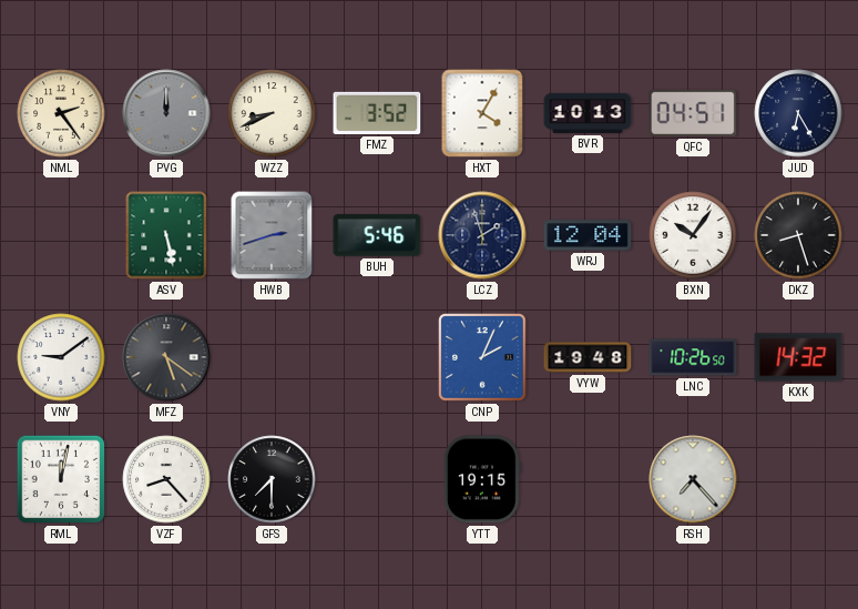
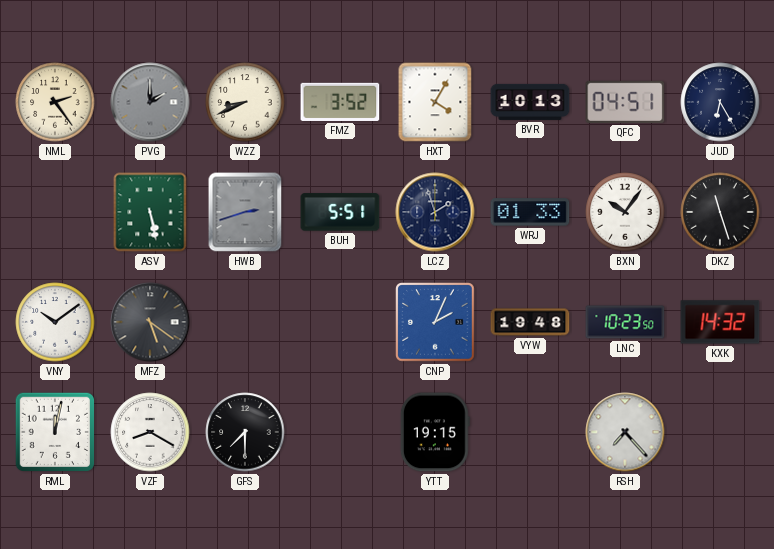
PVG: 12:00 -> 2:00 (150, 102)
BUH: 5:46 -> 5:51 (340, 212)
WRJ: 12:04 -> 01:33 (530, 212)
DKZ: 8:27 -> 11:27 (720, 212)
VNY: 9:09 -> 10:09 (55, 322)
LNC: 10:26 -> 10:23 (625, 322)
VZF: 8:23 -> 8:20 (150, 432)
